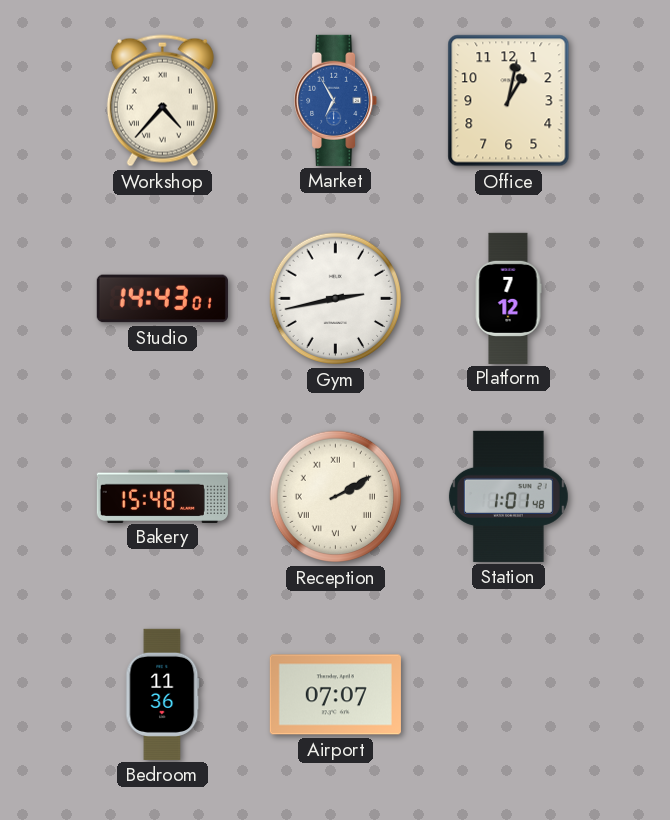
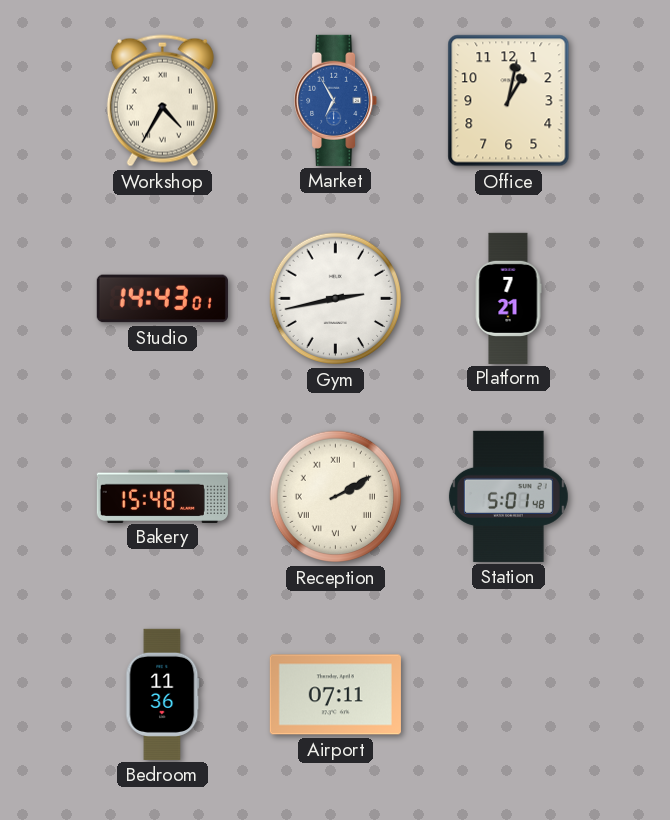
Workshop: 4:37 -> 4:35 (162, 101)
Platform: 7:12 -> 7:21 (508, 298)
Station: 1:01 -> 5:01 (508, 496)
Airport: 07:07 -> 07:11 (335, 695)
